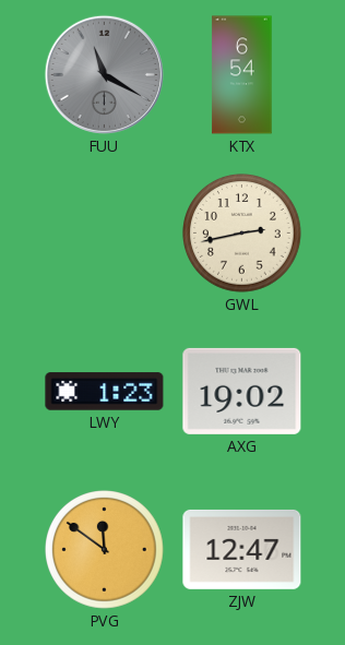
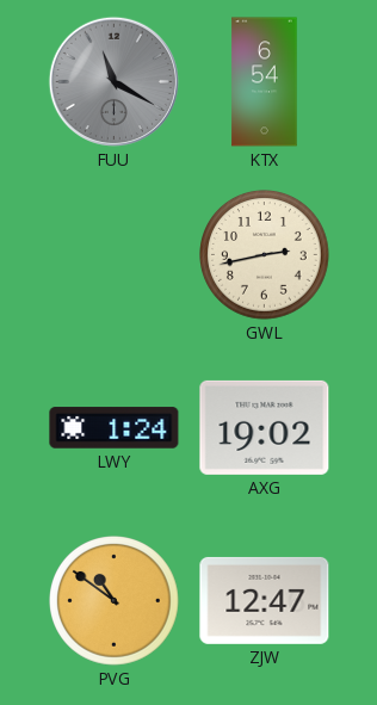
LWY: 1:23 -> 1:24 (115, 428)
PVG: 11:51 -> 10:51 (115, 601)
